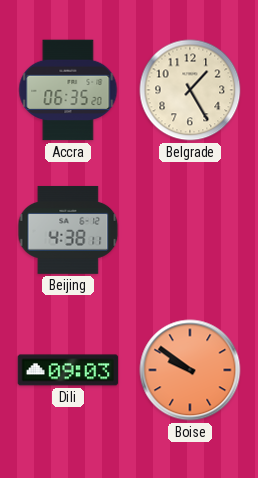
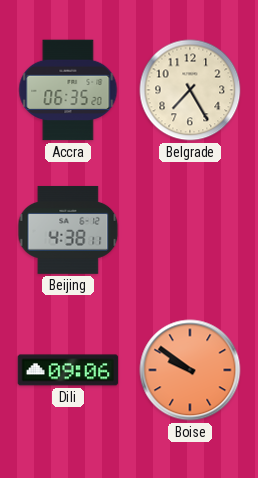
Belgrade: 1:25 -> 7:25 (190, 90)
Dili: 09:03 -> 09:06 (68, 370)
